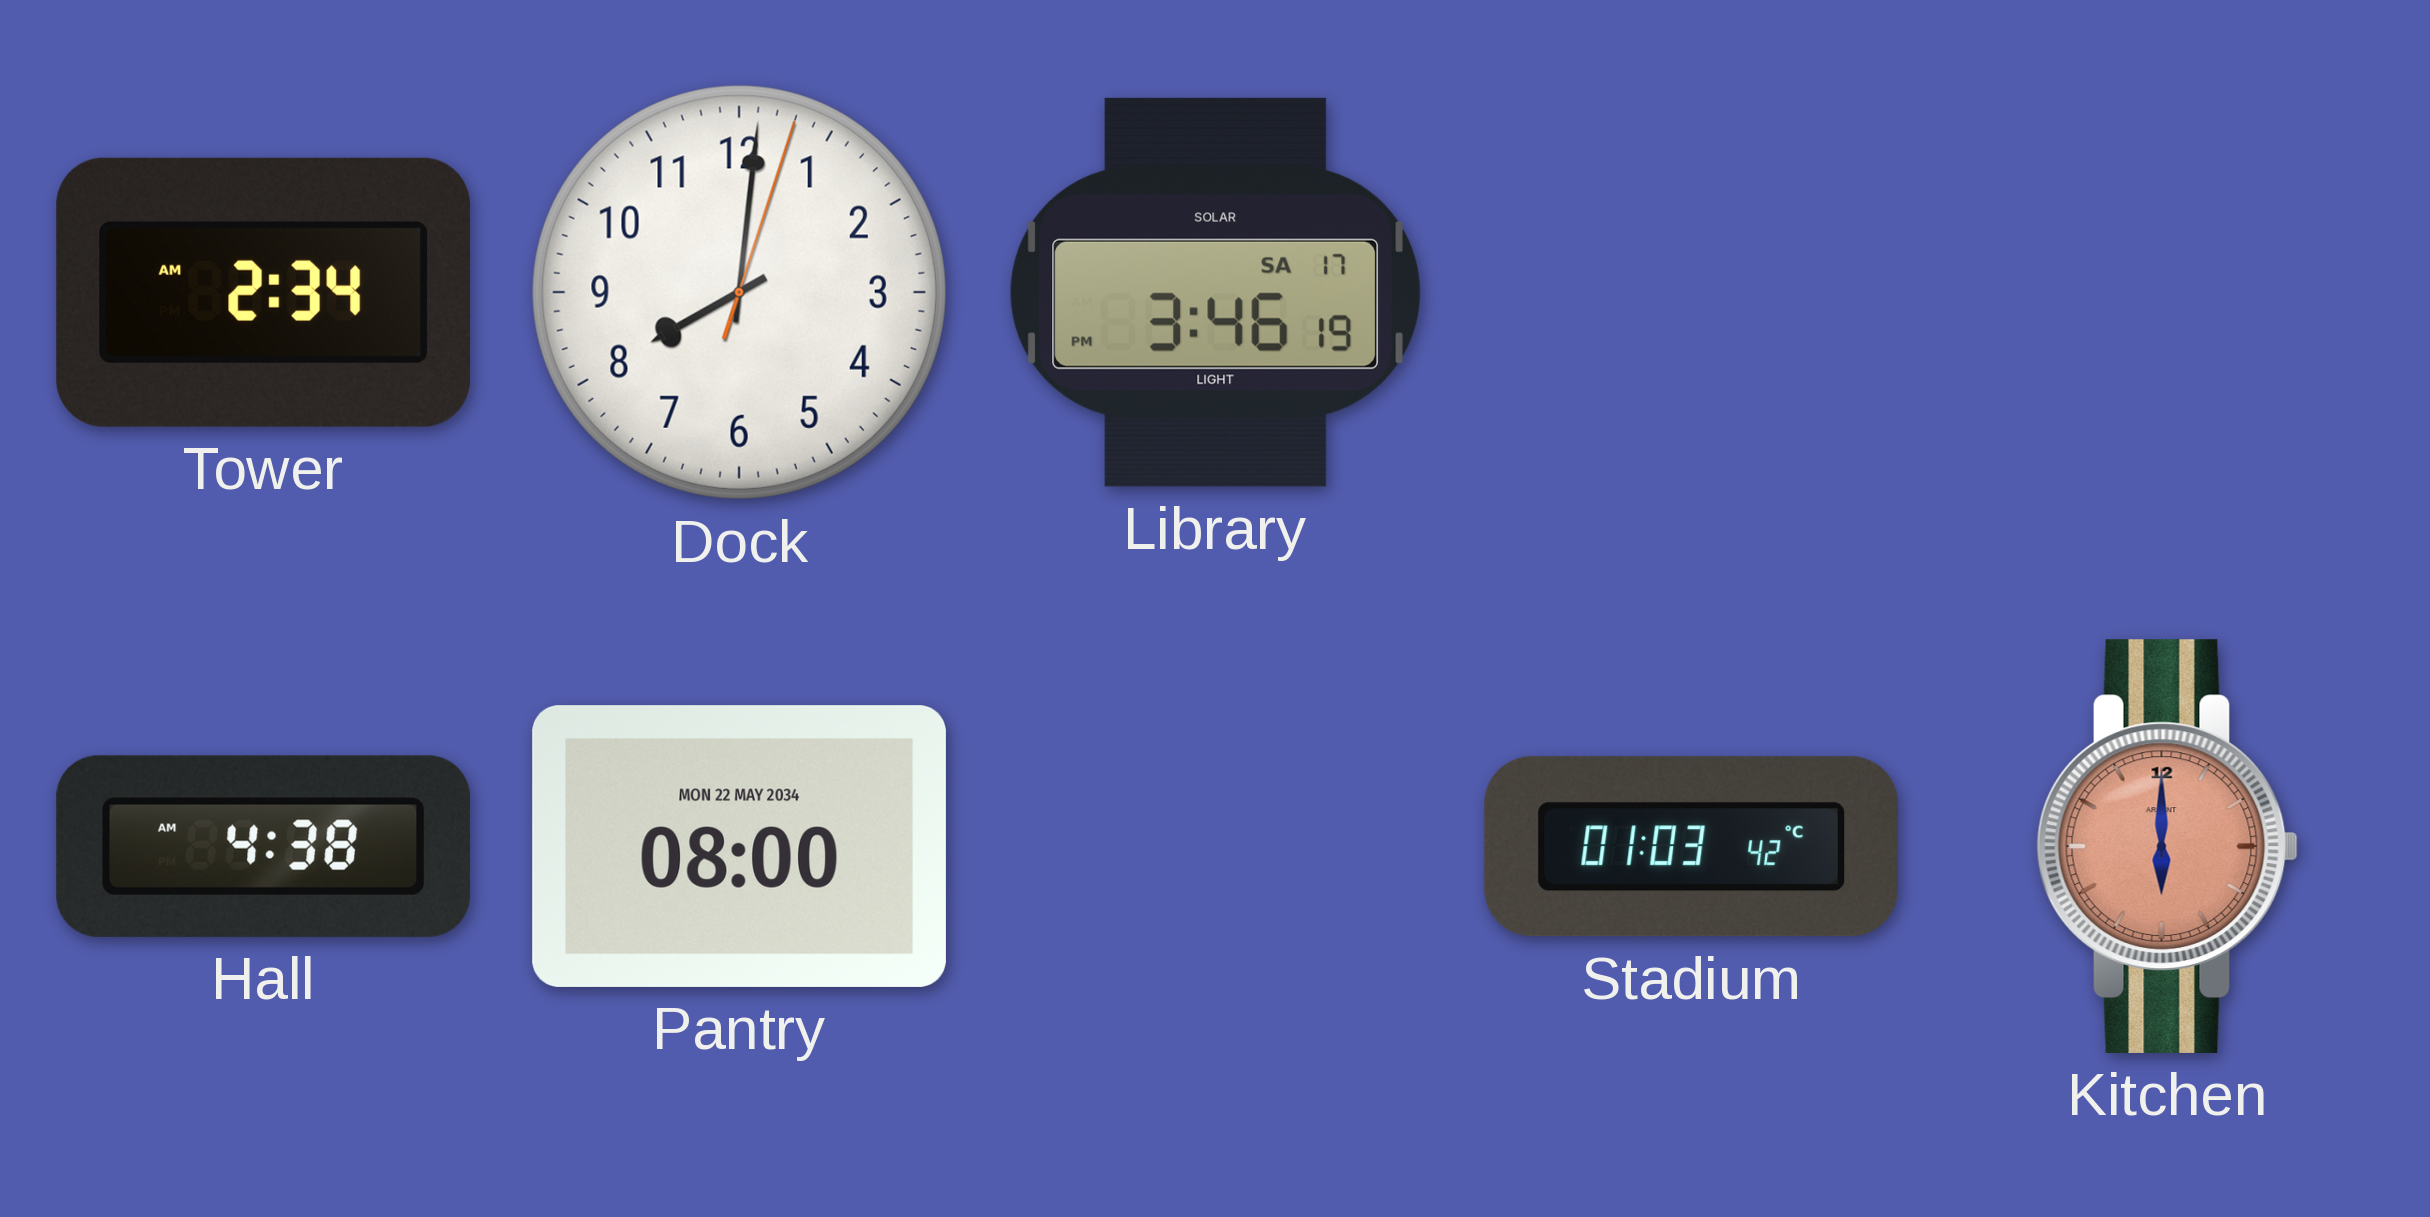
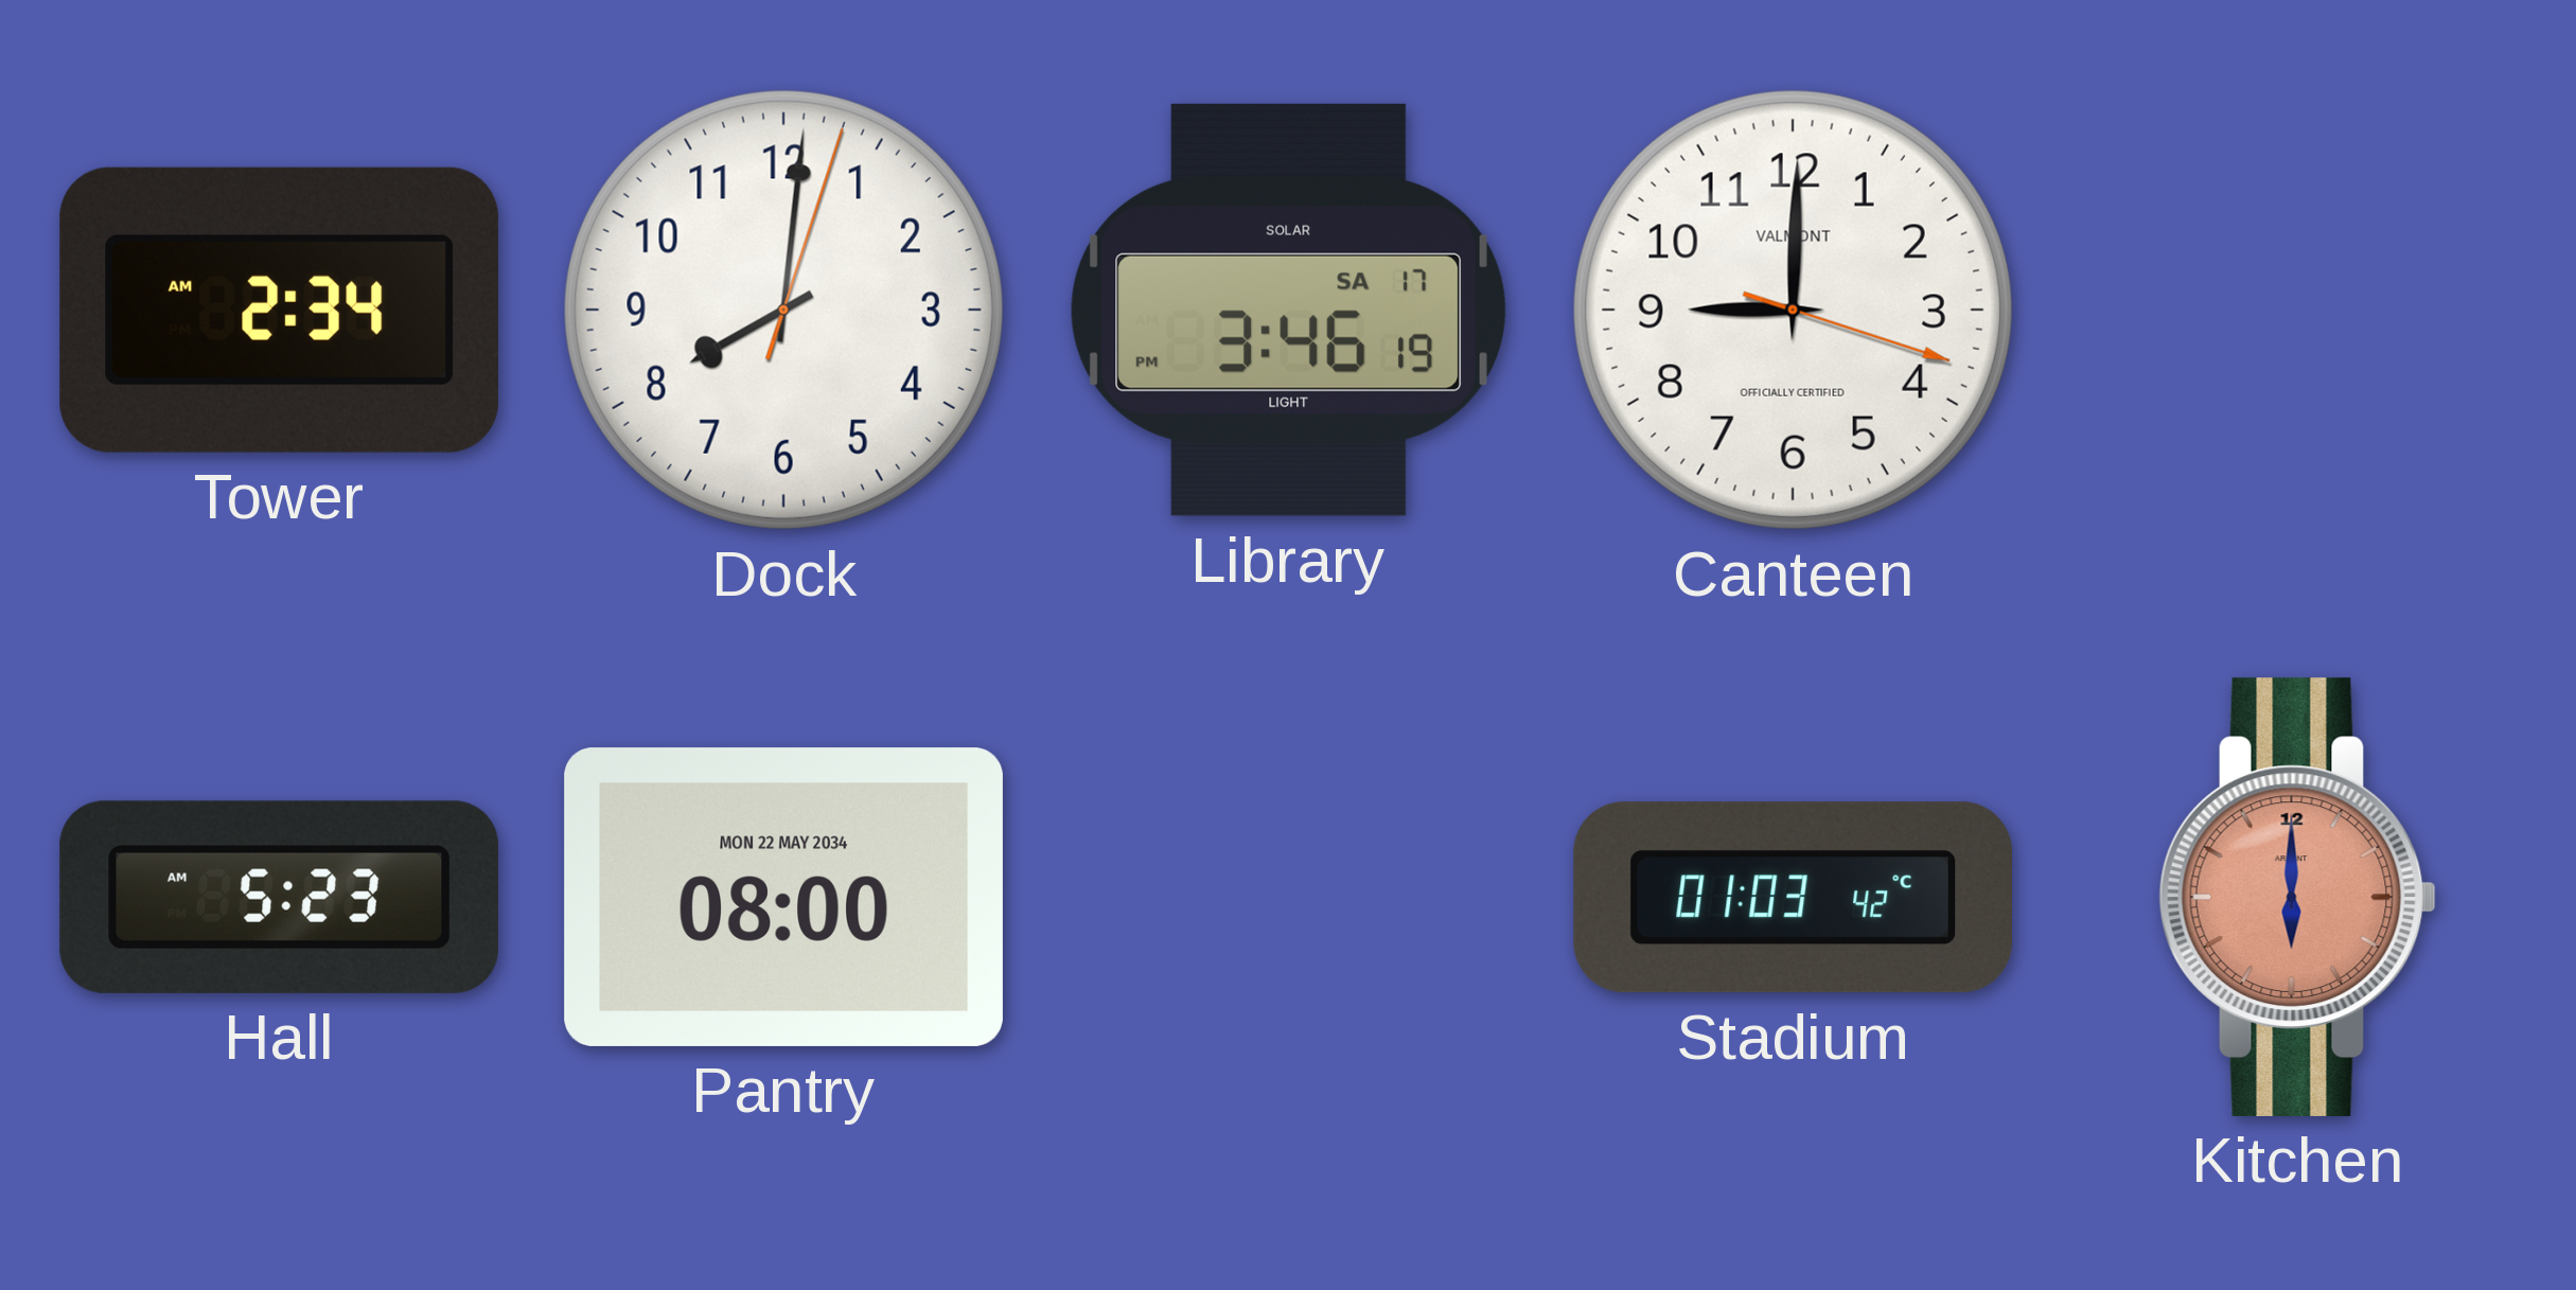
Canteen: none -> 9:00 (1793, 310)
Hall: 4:38 -> 5:23 (279, 897)
